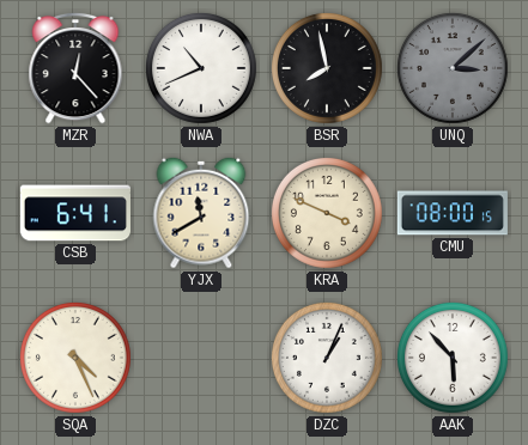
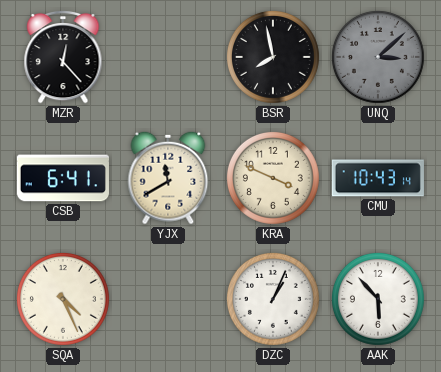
NWA: 10:41 -> none (201, 68)
CMU: 08:00 -> 10:43 (378, 178)
